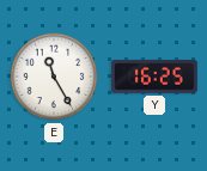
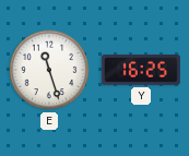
E: 11:25 -> 11:27 (49, 70)
